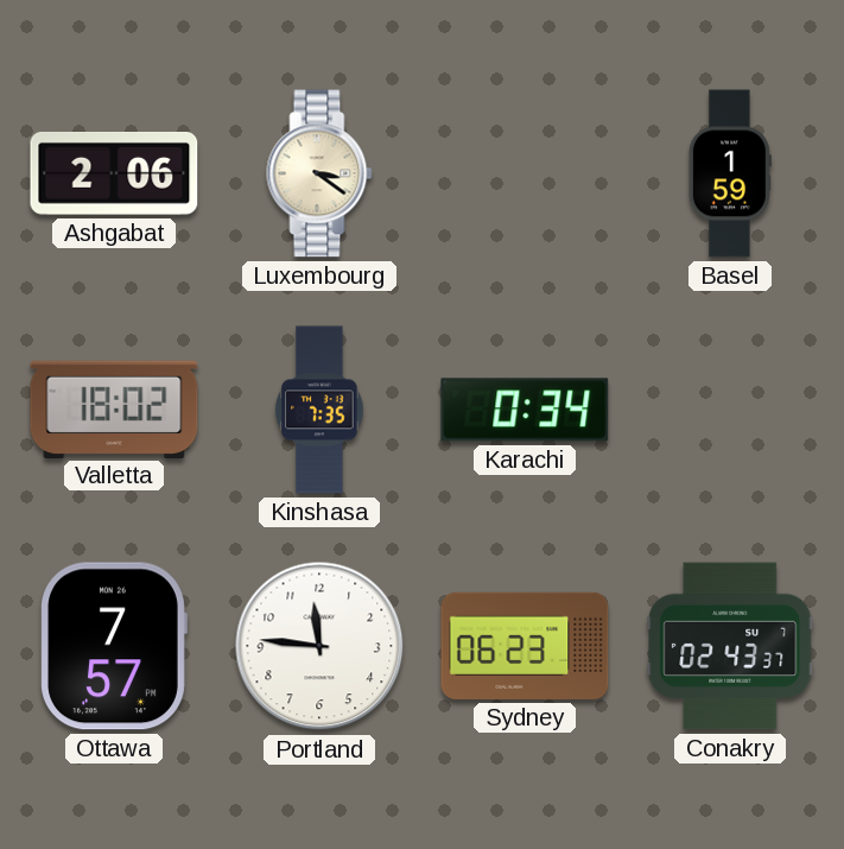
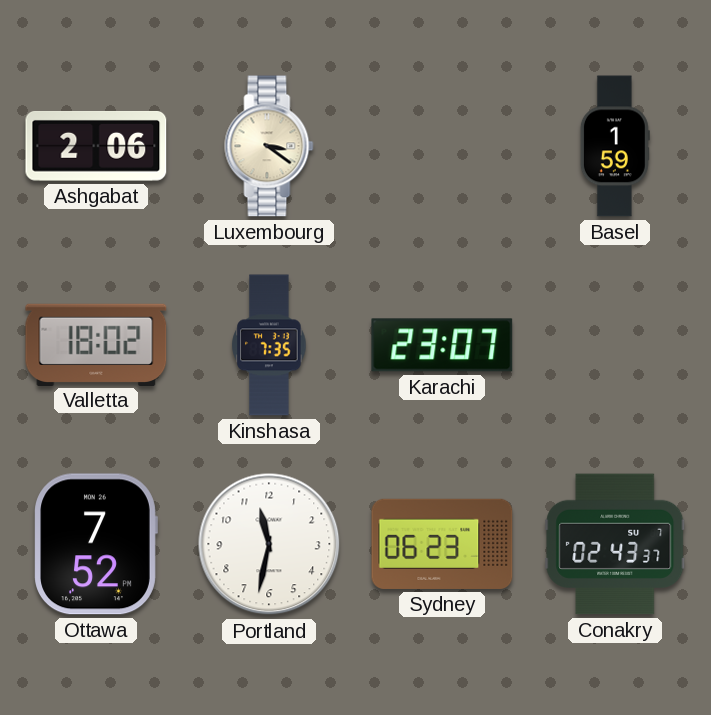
Karachi: 0:34 -> 23:07 (442, 345)
Ottawa: 7:57 -> 7:52 (96, 544)
Portland: 11:46 -> 11:32 (269, 544)
